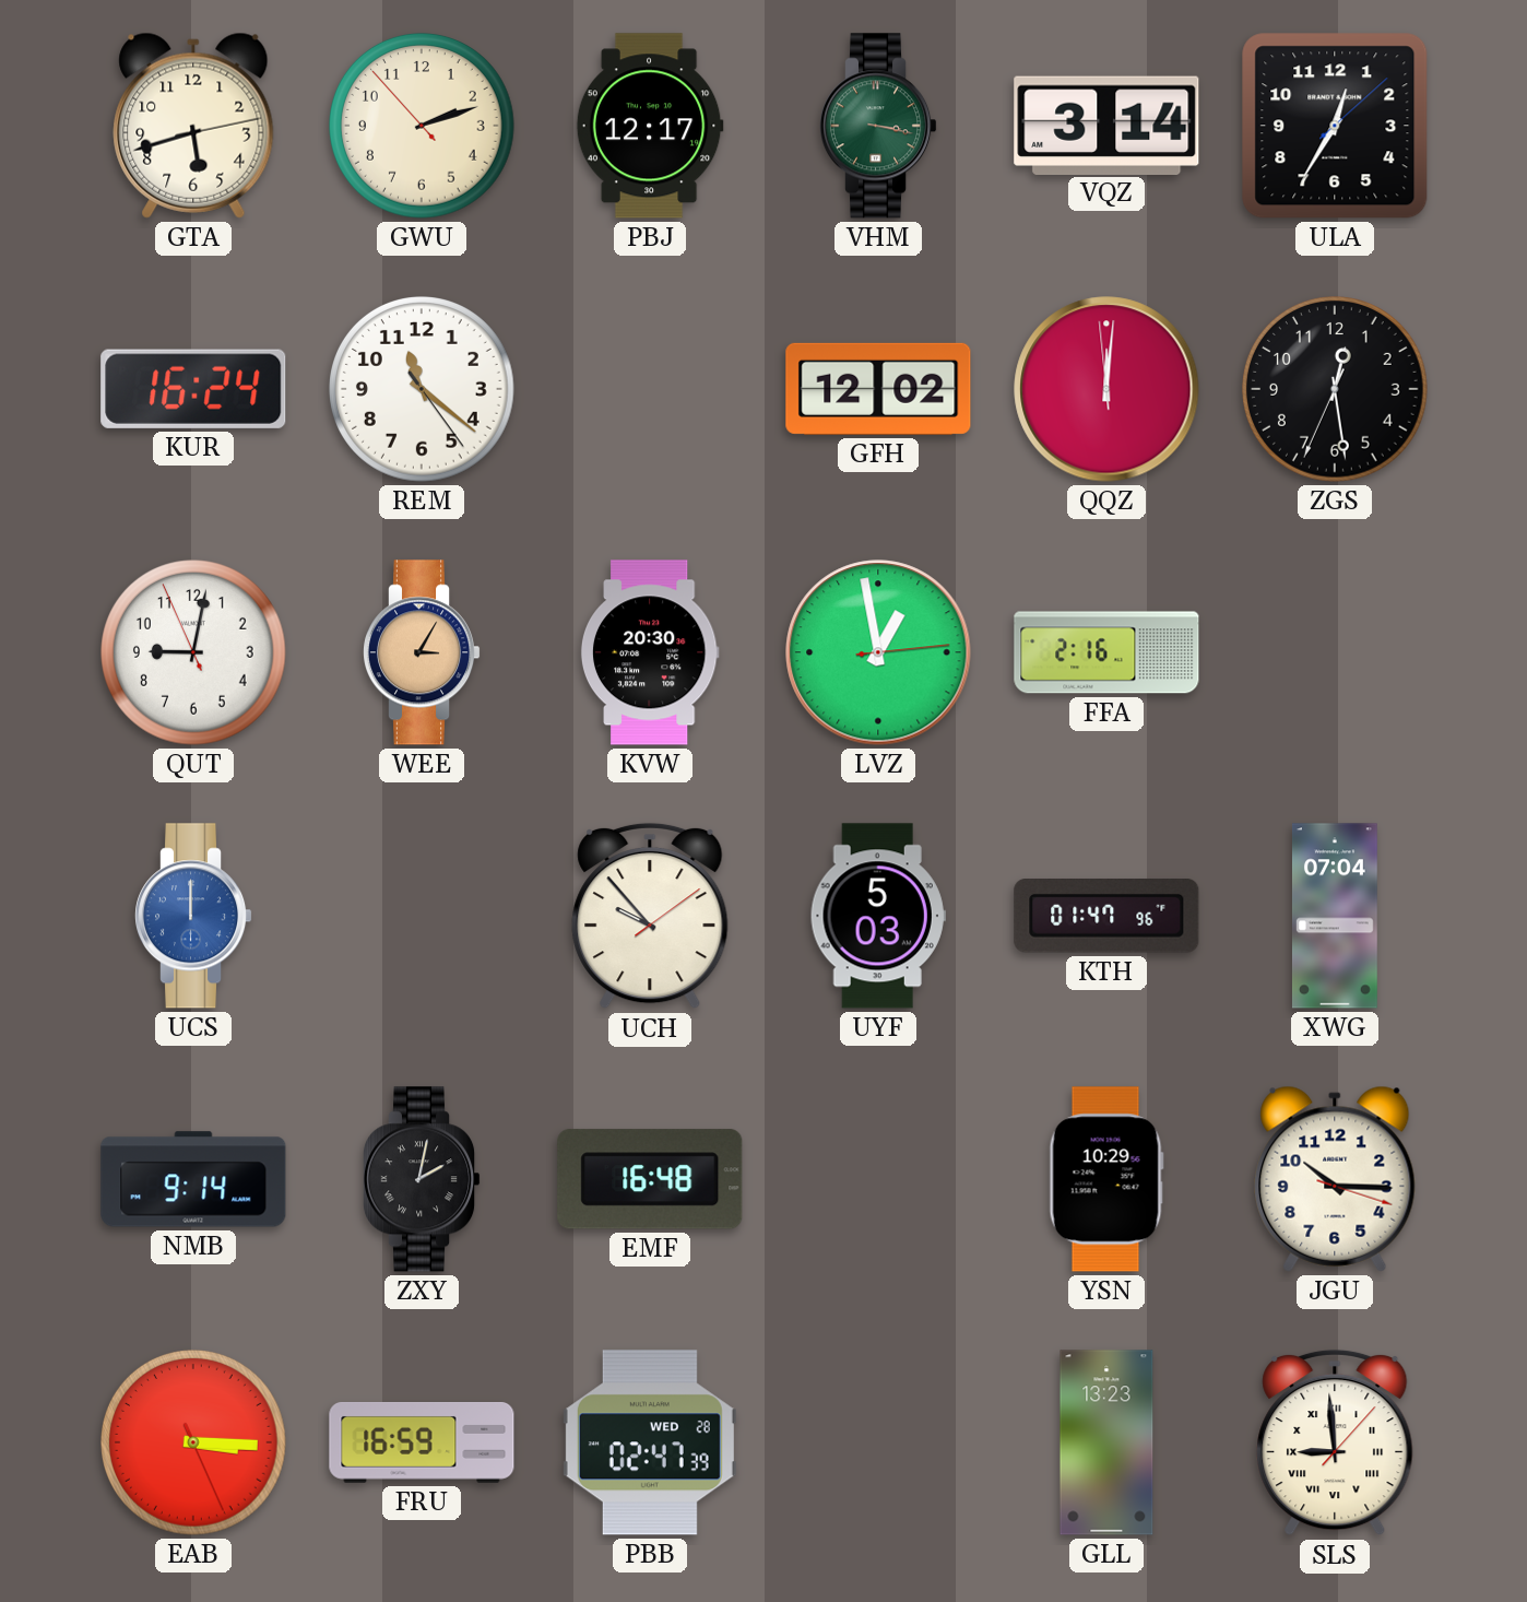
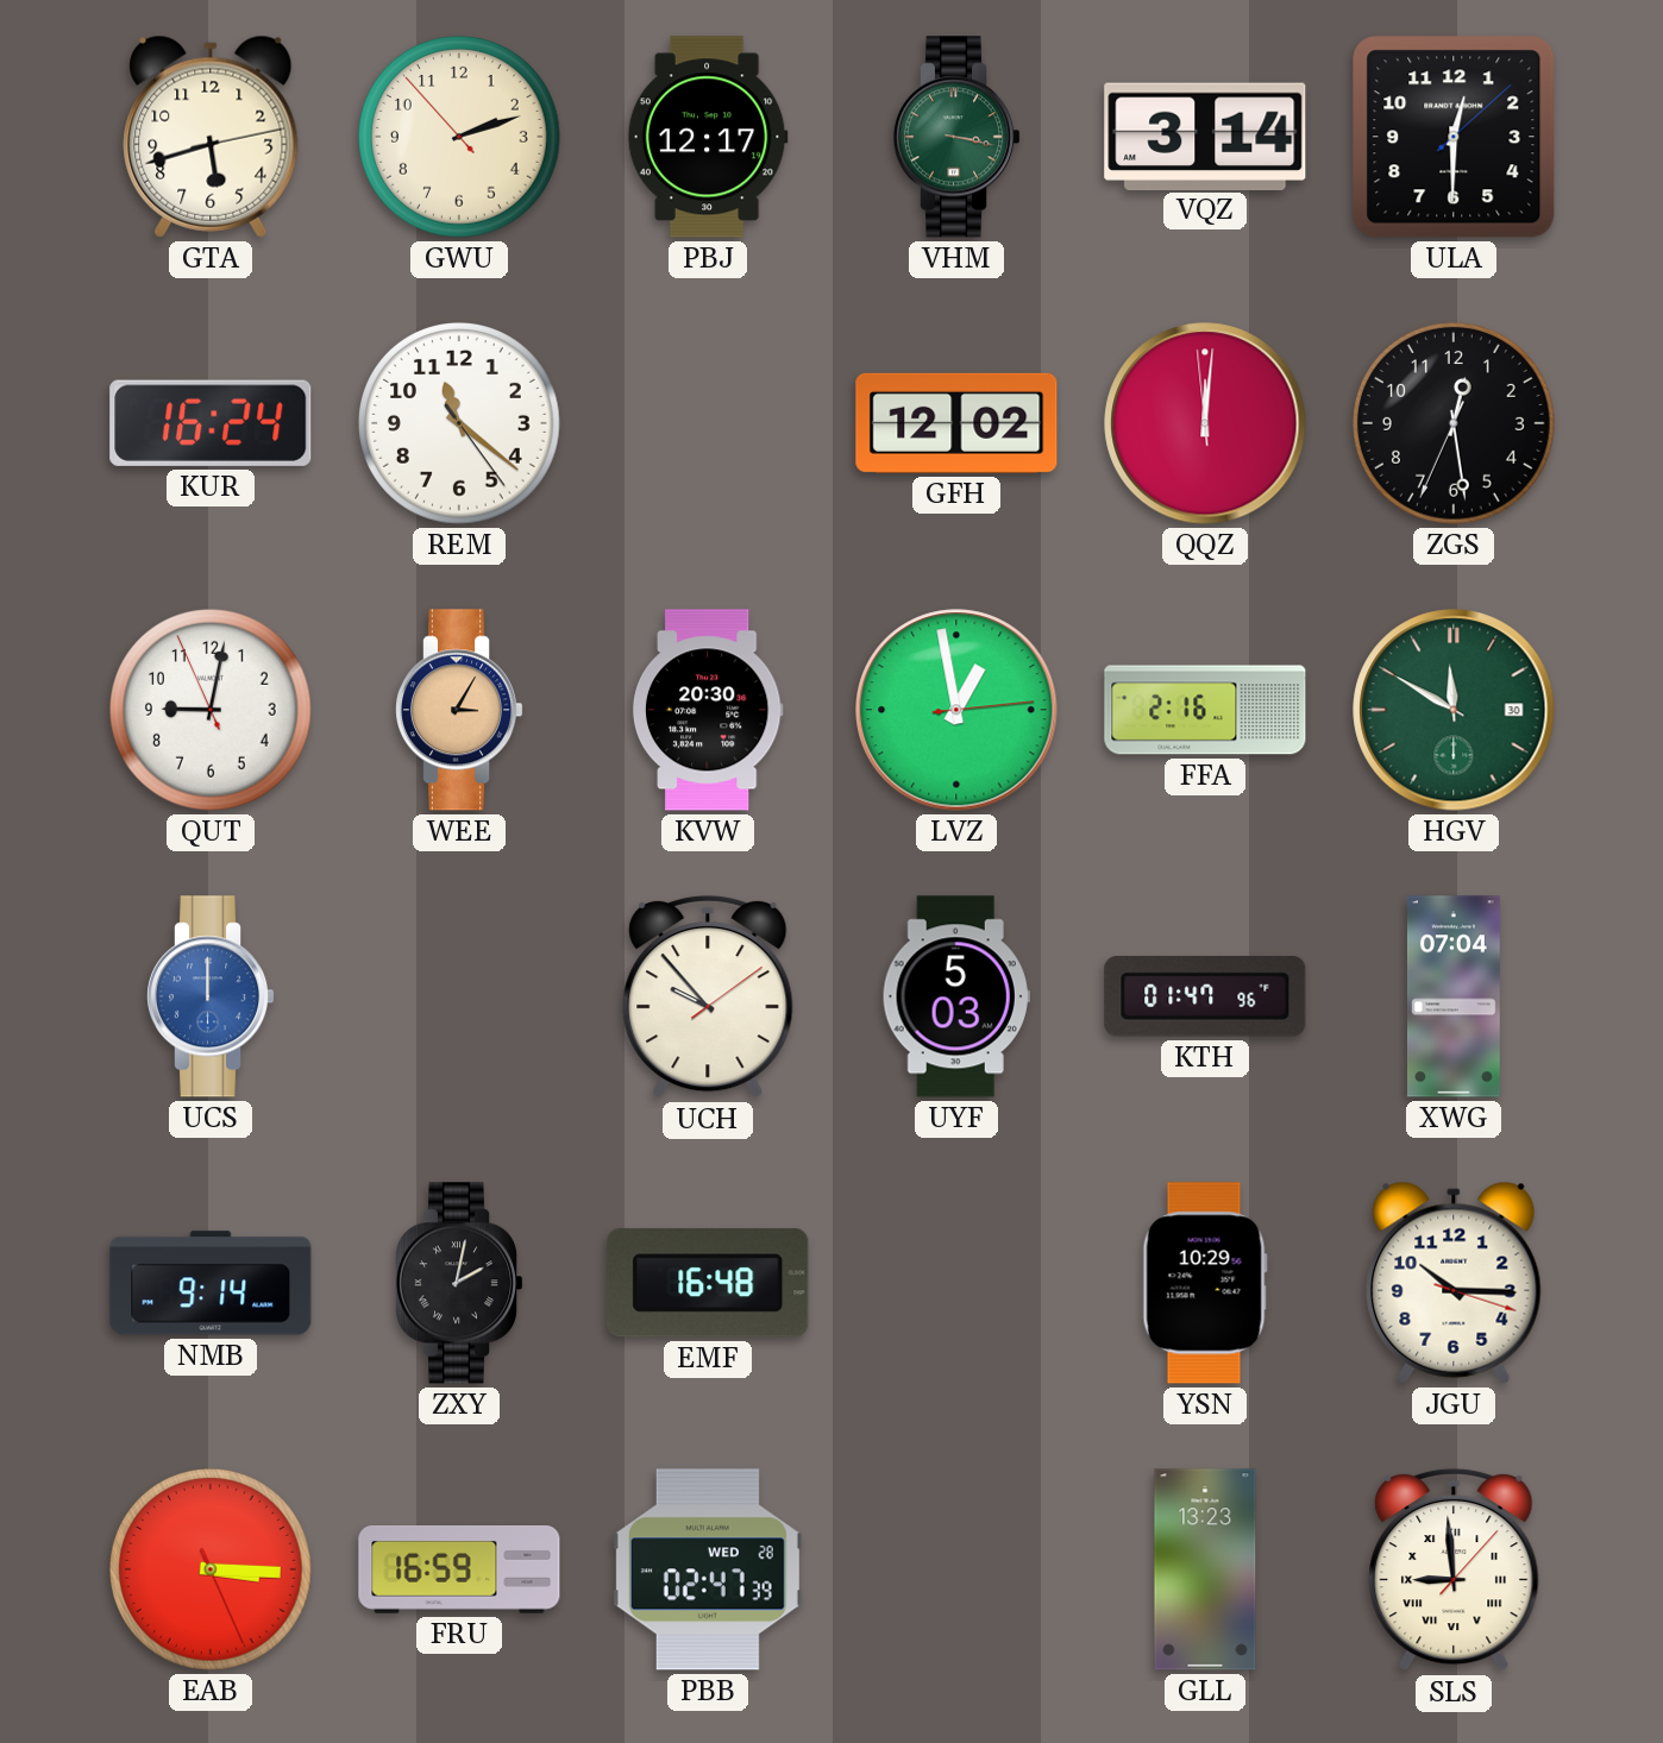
ULA: 12:35 -> 12:30 (1454, 137)
HGV: none -> 11:50 (1454, 710)
